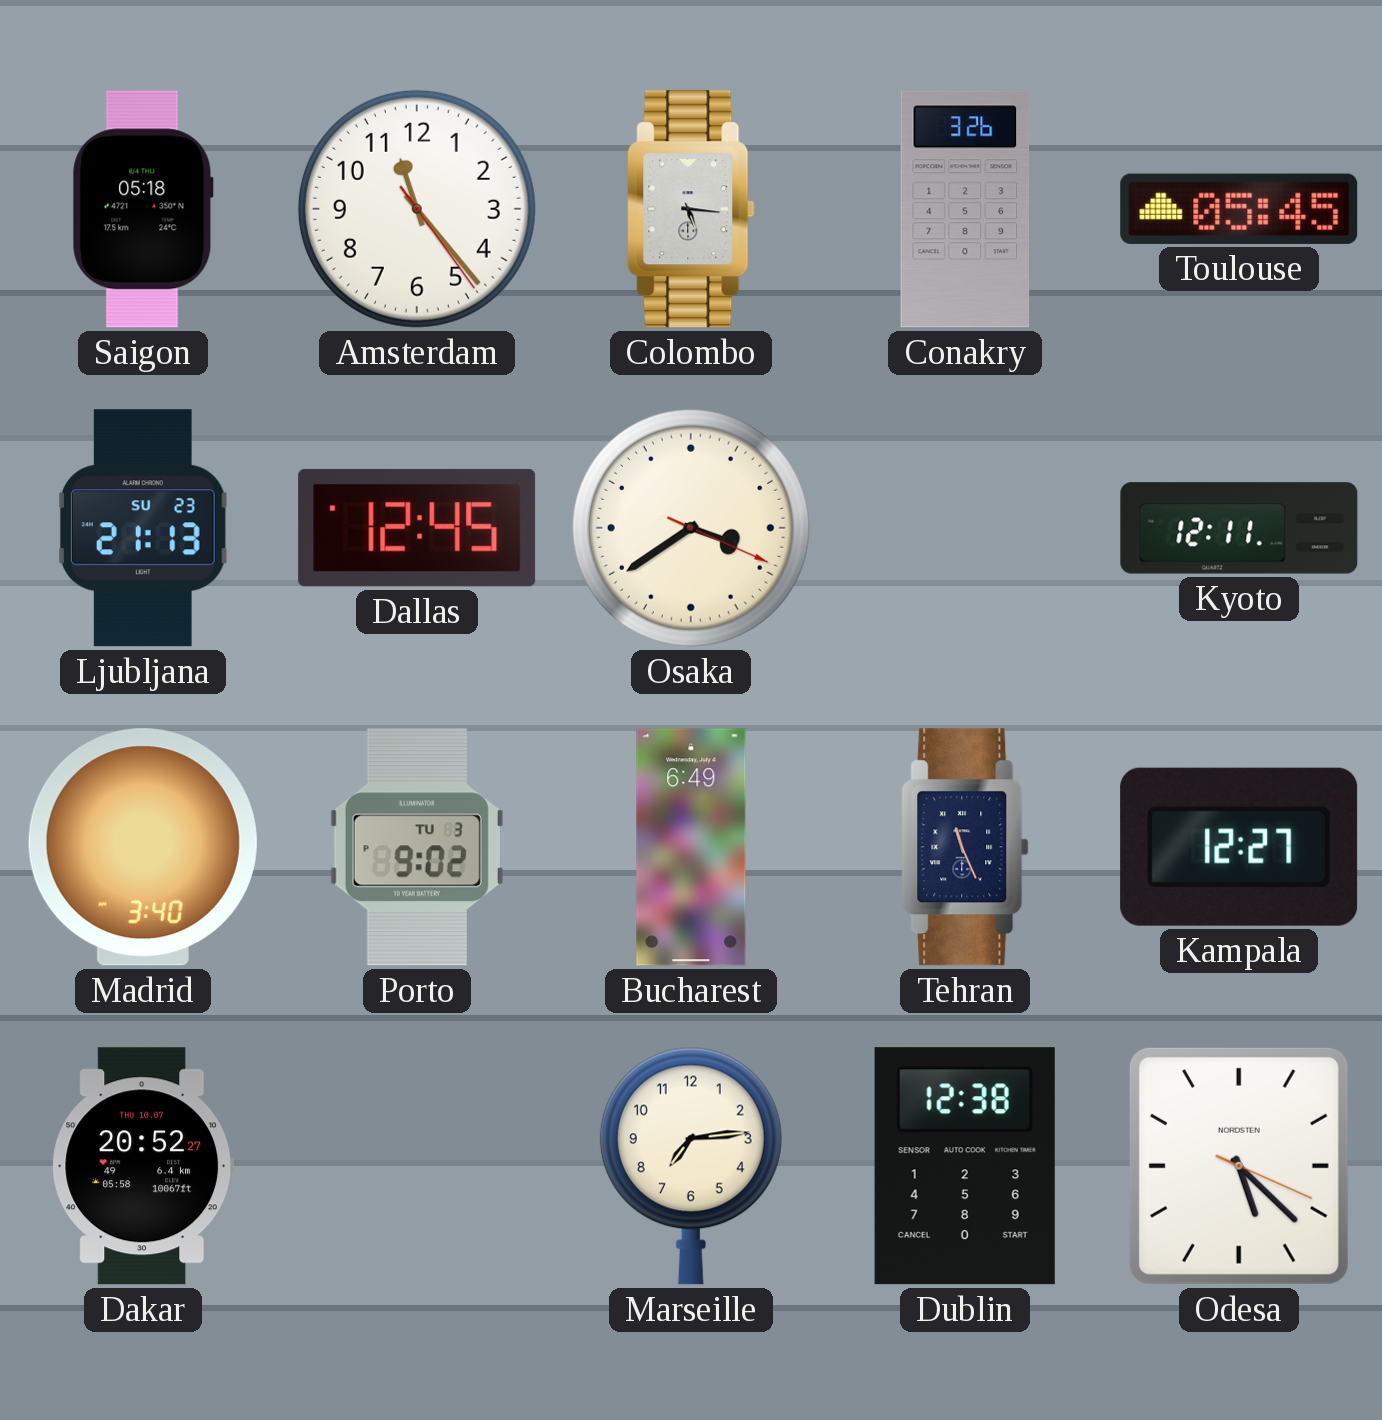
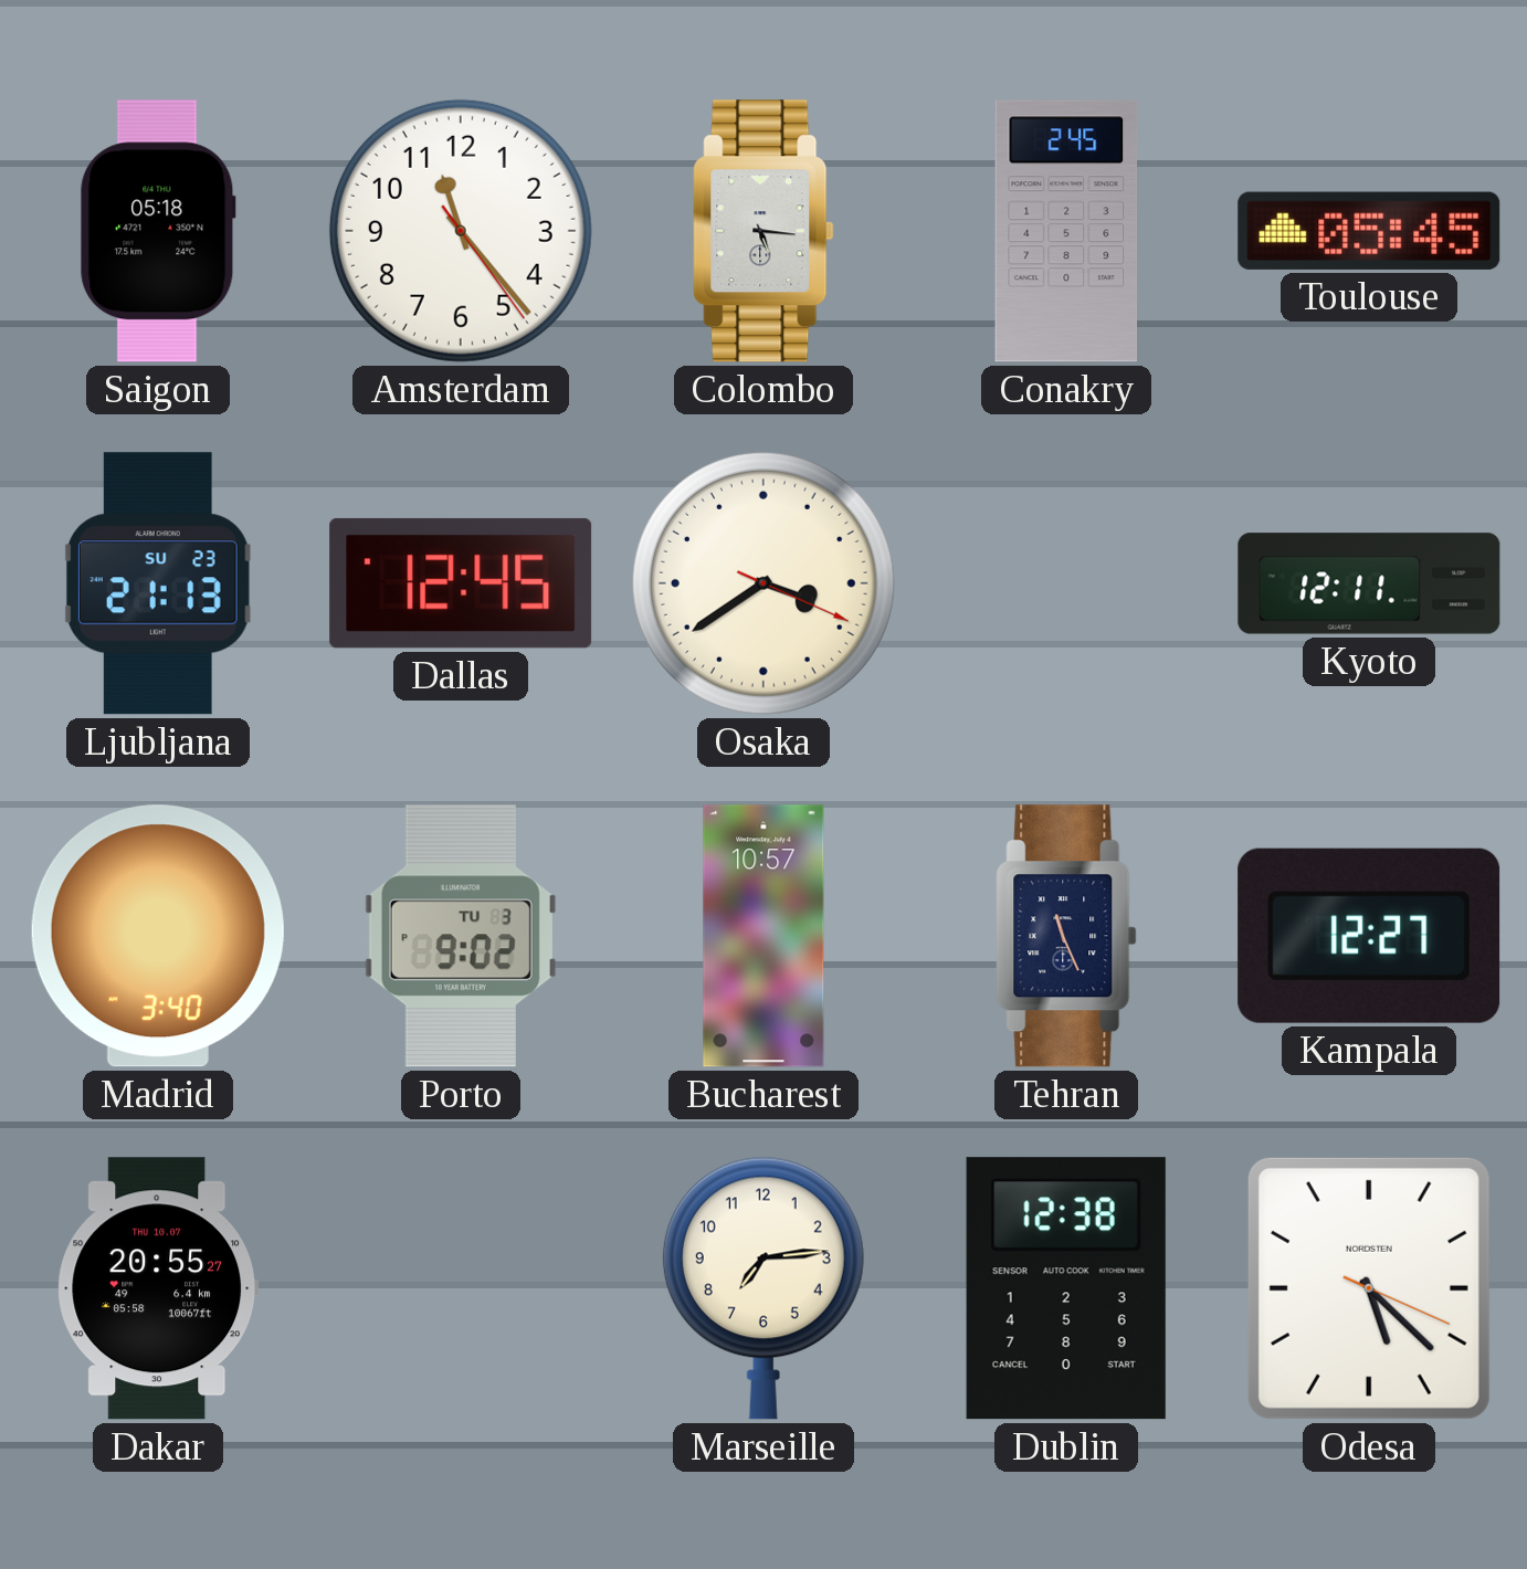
Conakry: 3:26 -> 2:45 (1066, 231)
Bucharest: 6:49 -> 10:57 (764, 936)
Dakar: 20:52 -> 20:55 (158, 1288)
